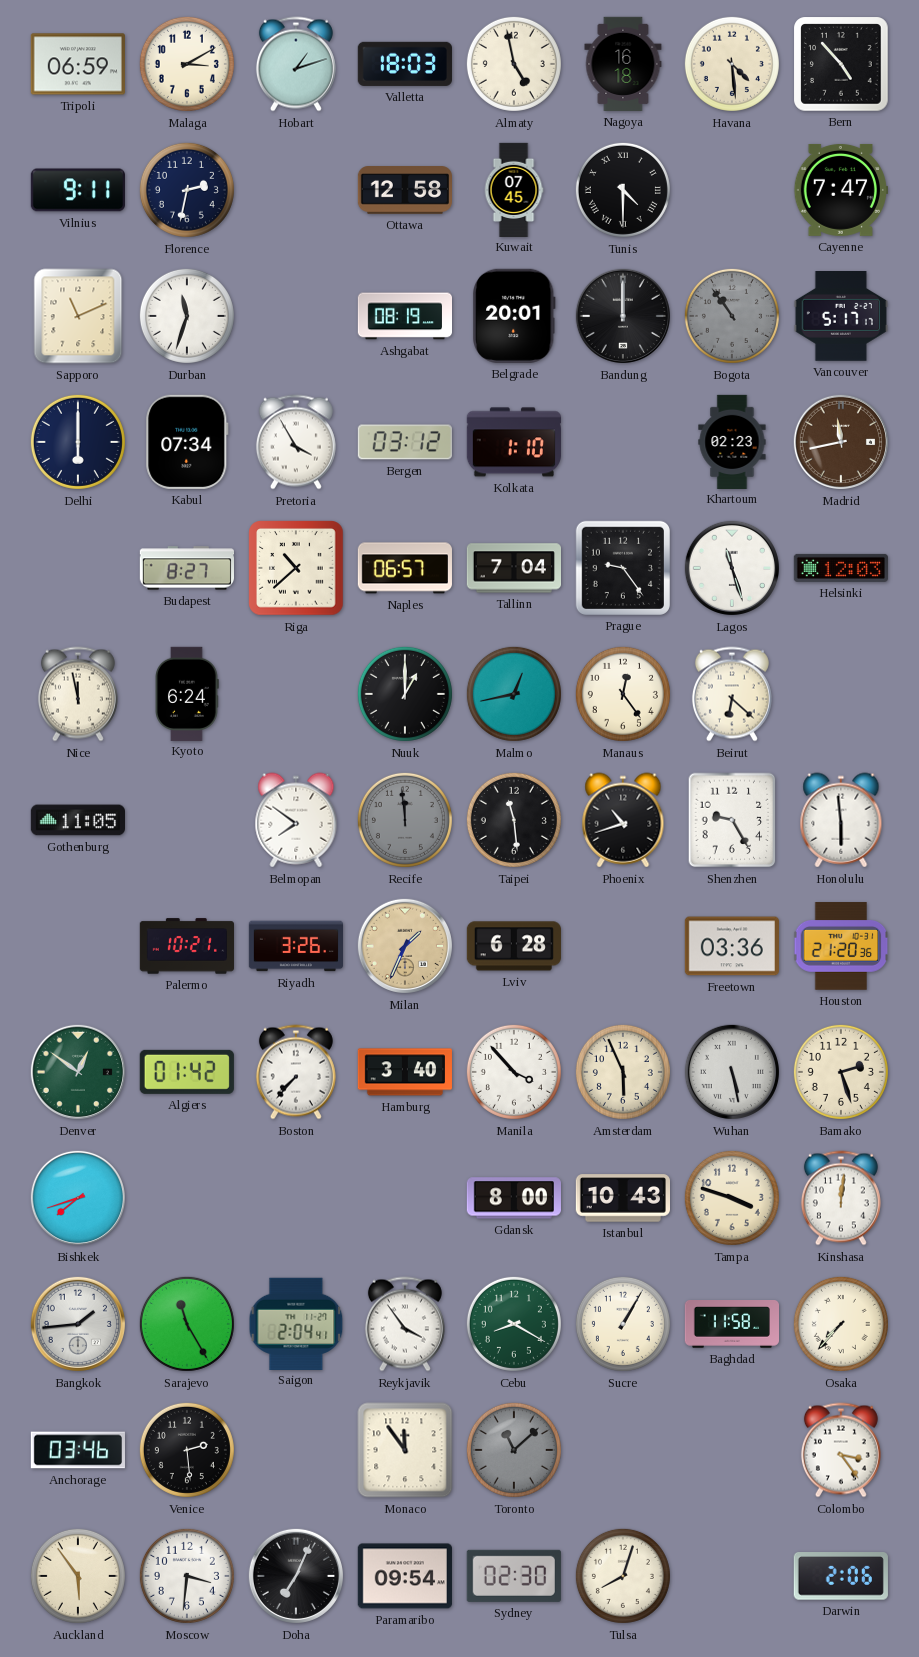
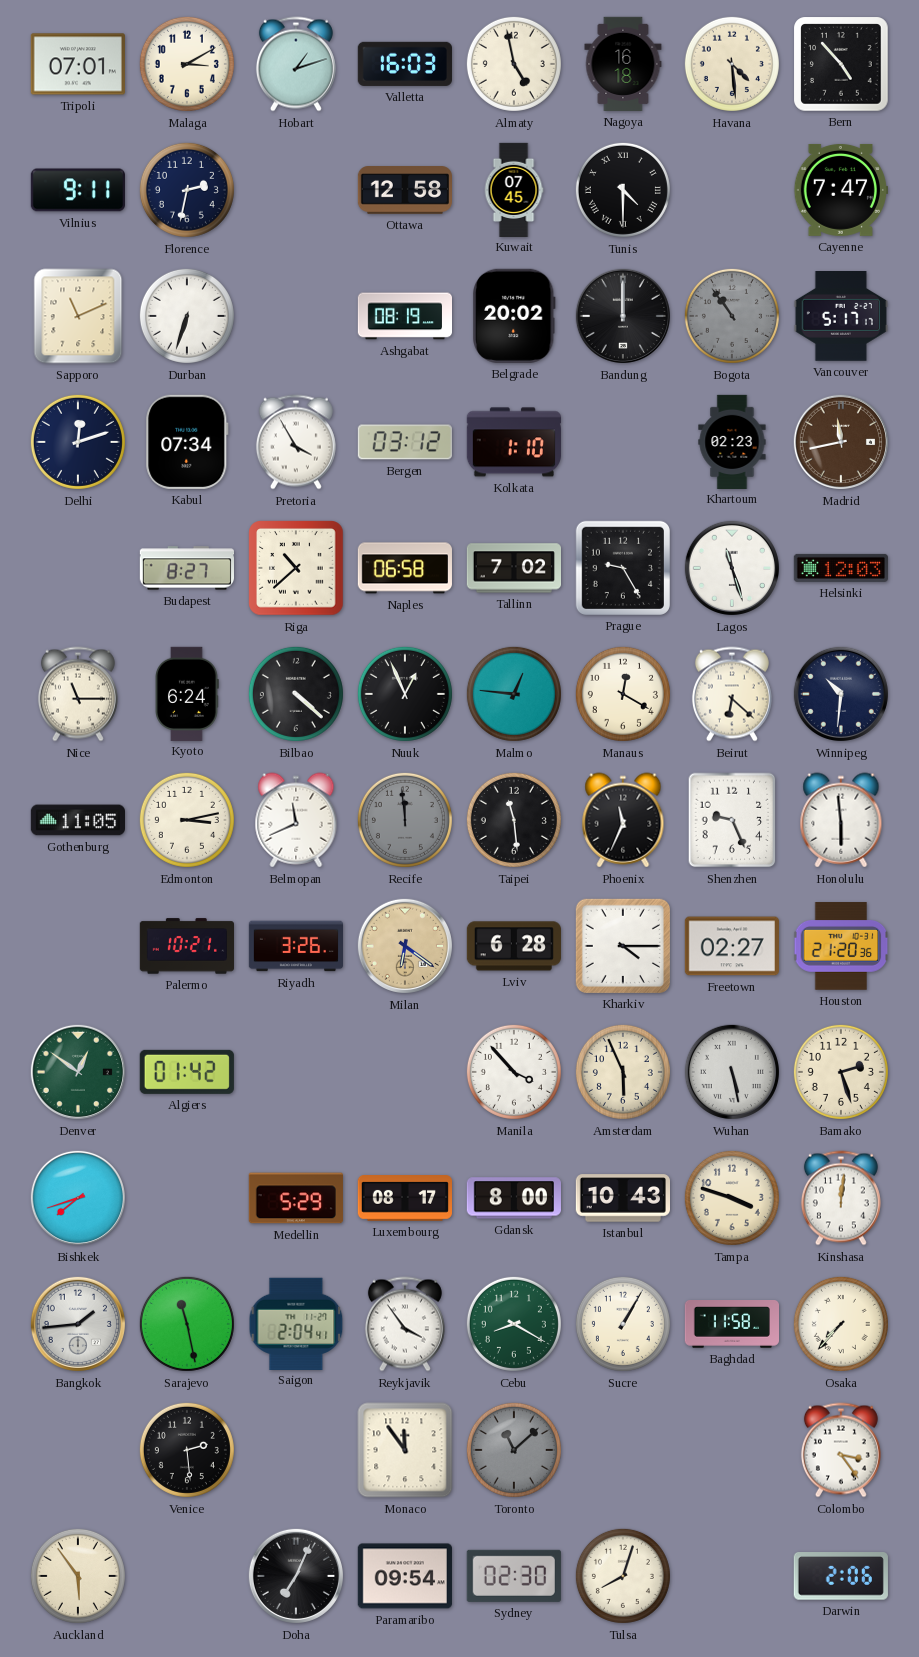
Tripoli: 06:59 -> 07:01 (78, 64)
Valletta: 18:03 -> 16:03 (405, 64)
Durban: 11:33 -> 6:33 (187, 316)
Belgrade: 20:01 -> 20:02 (515, 316)
Delhi: 6:00 -> 12:12 (78, 442)
Naples: 06:57 -> 06:58 (404, 568)
Tallinn: 7:04 -> 7:02 (513, 568)
Prague: 9:24 -> 9:25 (623, 568)
Nice: 11:58 -> 11:15 (78, 694)
Bilbao: none -> 4:22 (296, 694)
Nuuk: 1:00 -> 12:56 (405, 694)
Malmo: 12:43 -> 12:46 (514, 694)
Manaus: 12:24 -> 12:20 (623, 694)
Winnipeg: none -> 10:31 (841, 694)
Edmonton: none -> 3:13 (187, 820)
Belmopan: 7:51 -> 11:41 (296, 820)
Phoenix: 10:42 -> 11:34 (623, 820)
Shenzhen: 9:25 -> 9:26 (732, 820)
Milan: 1:34 -> 6:21 (405, 946)
Kharkiv: none -> 4:15 (623, 946)
Freetown: 03:36 -> 02:27 (732, 946)
Boston: 7:37 -> none (296, 1072)
Hamburg: 3:40 -> none (405, 1072)
Medellin: none -> 5:29 (296, 1198)
Luxembourg: none -> 08:17 (404, 1198)
Sarajevo: 11:25 -> 11:28 (187, 1324)
Anchorage: 03:46 -> none (77, 1450)
Moscow: 3:31 -> none (187, 1576)
